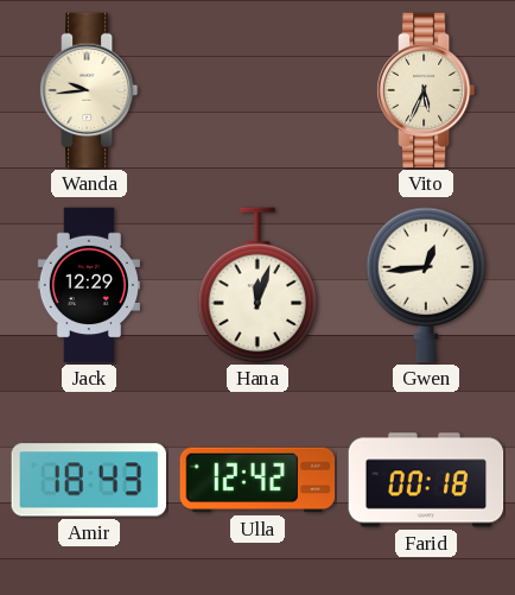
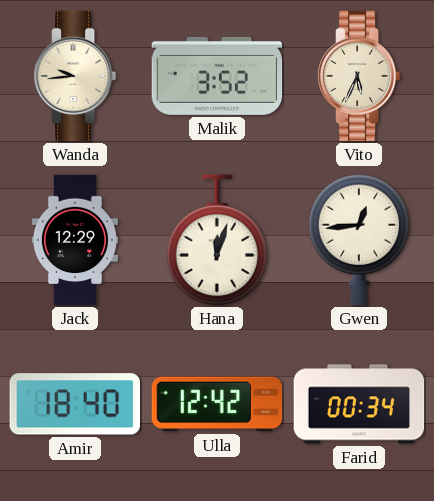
Malik: none -> 3:52 (217, 76)
Amir: 18:43 -> 18:40 (75, 404)
Farid: 00:18 -> 00:34 (359, 404)
